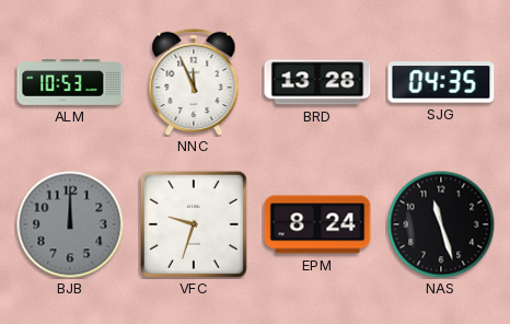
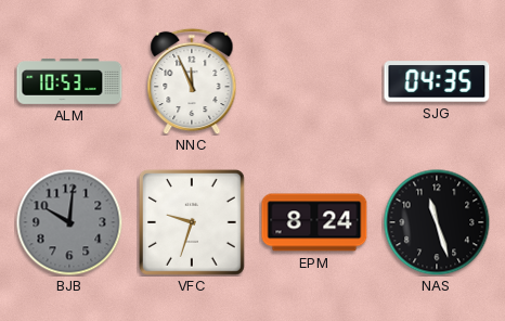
BRD: 13:28 -> none (317, 82)
BJB: 12:00 -> 10:01 (69, 222)
